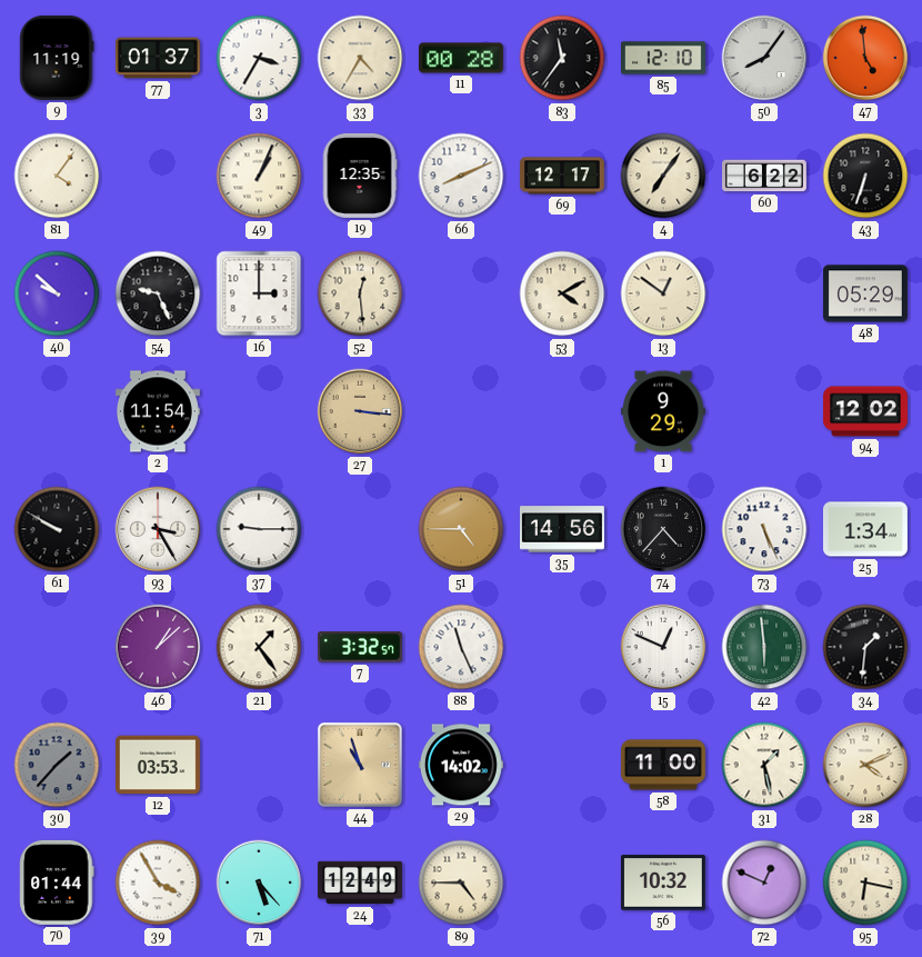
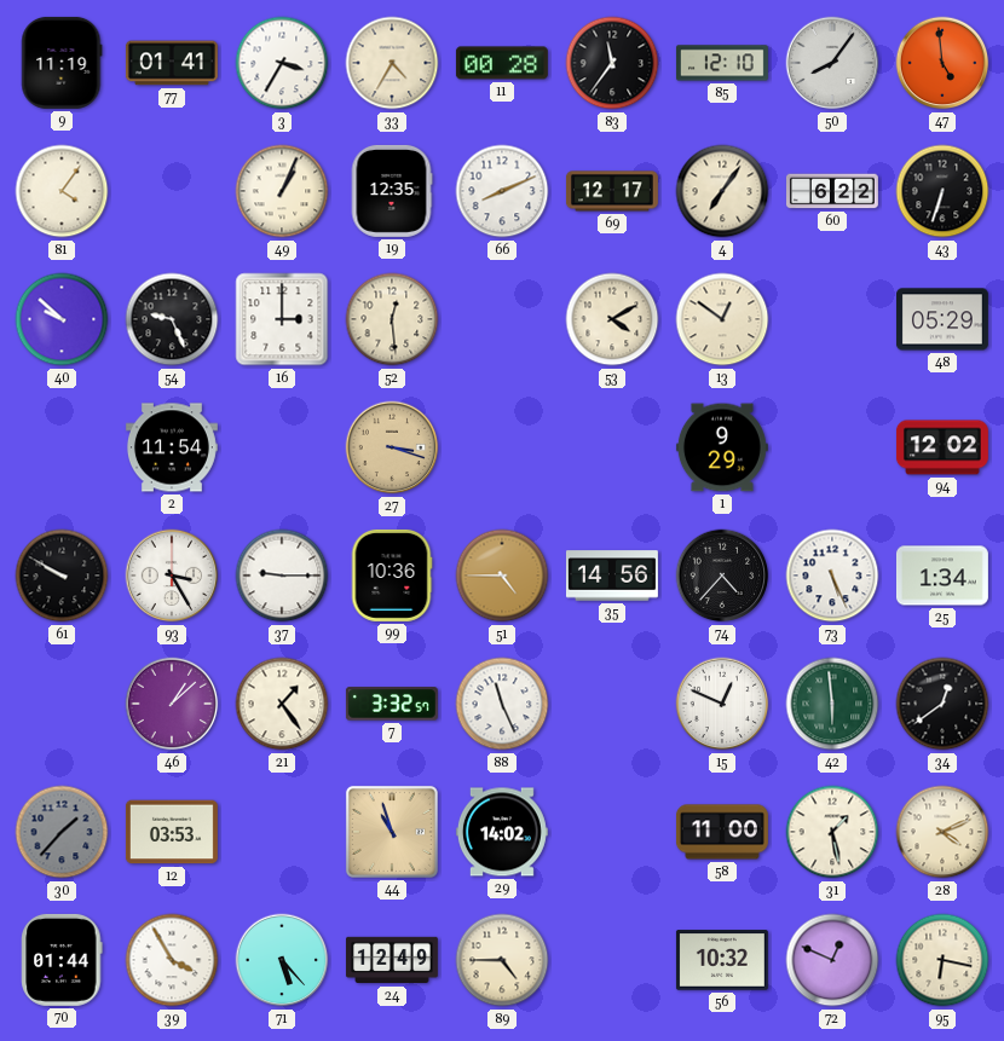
77: 01:37 -> 01:41 (172, 63)
27: 3:16 -> 3:18 (392, 447)
99: none -> 10:36 (392, 576)
34: 1:31 -> 12:39 (942, 704)
